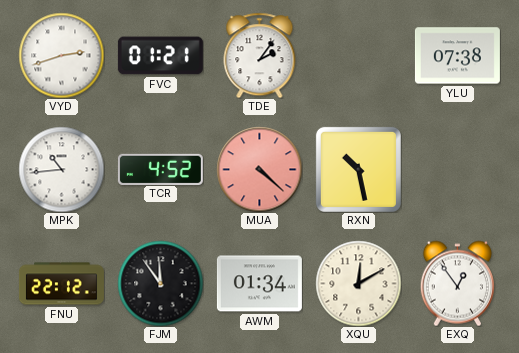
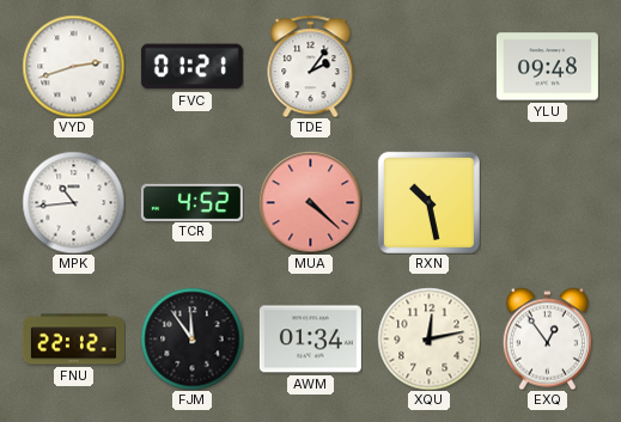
YLU: 07:38 -> 09:48 (547, 67)
XQU: 12:10 -> 12:13 (428, 338)
